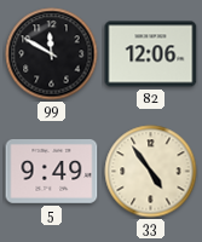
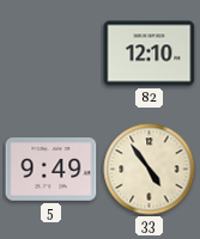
99: 11:50 -> none (52, 54)
82: 12:06 -> 12:10 (150, 54)
